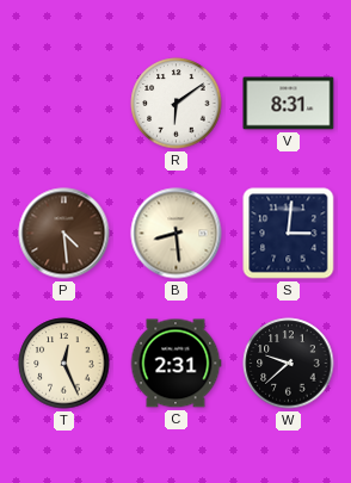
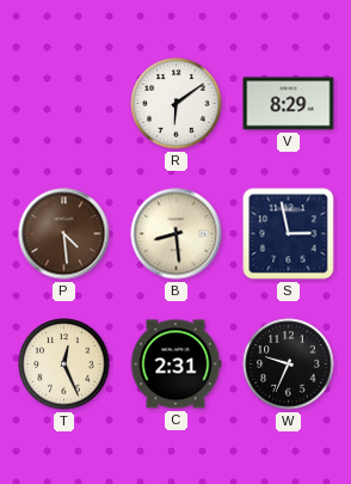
V: 8:31 -> 8:29 (289, 104)
S: 3:01 -> 2:58 (289, 234)
W: 9:38 -> 9:34 (289, 364)
